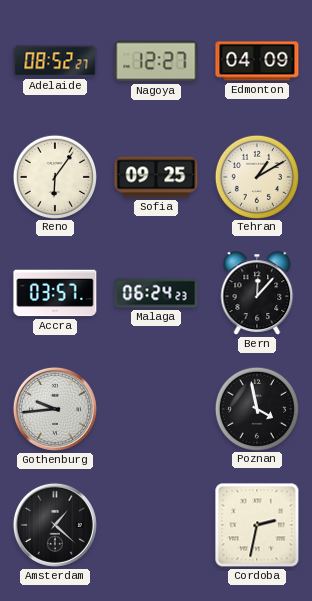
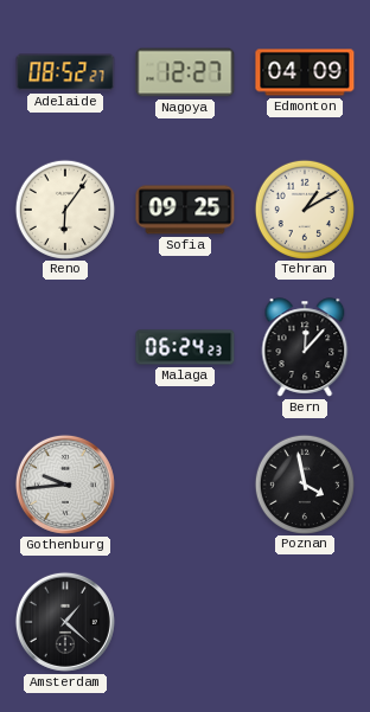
Accra: 03:57 -> none (55, 293)
Cordoba: 2:32 -> none (257, 525)
